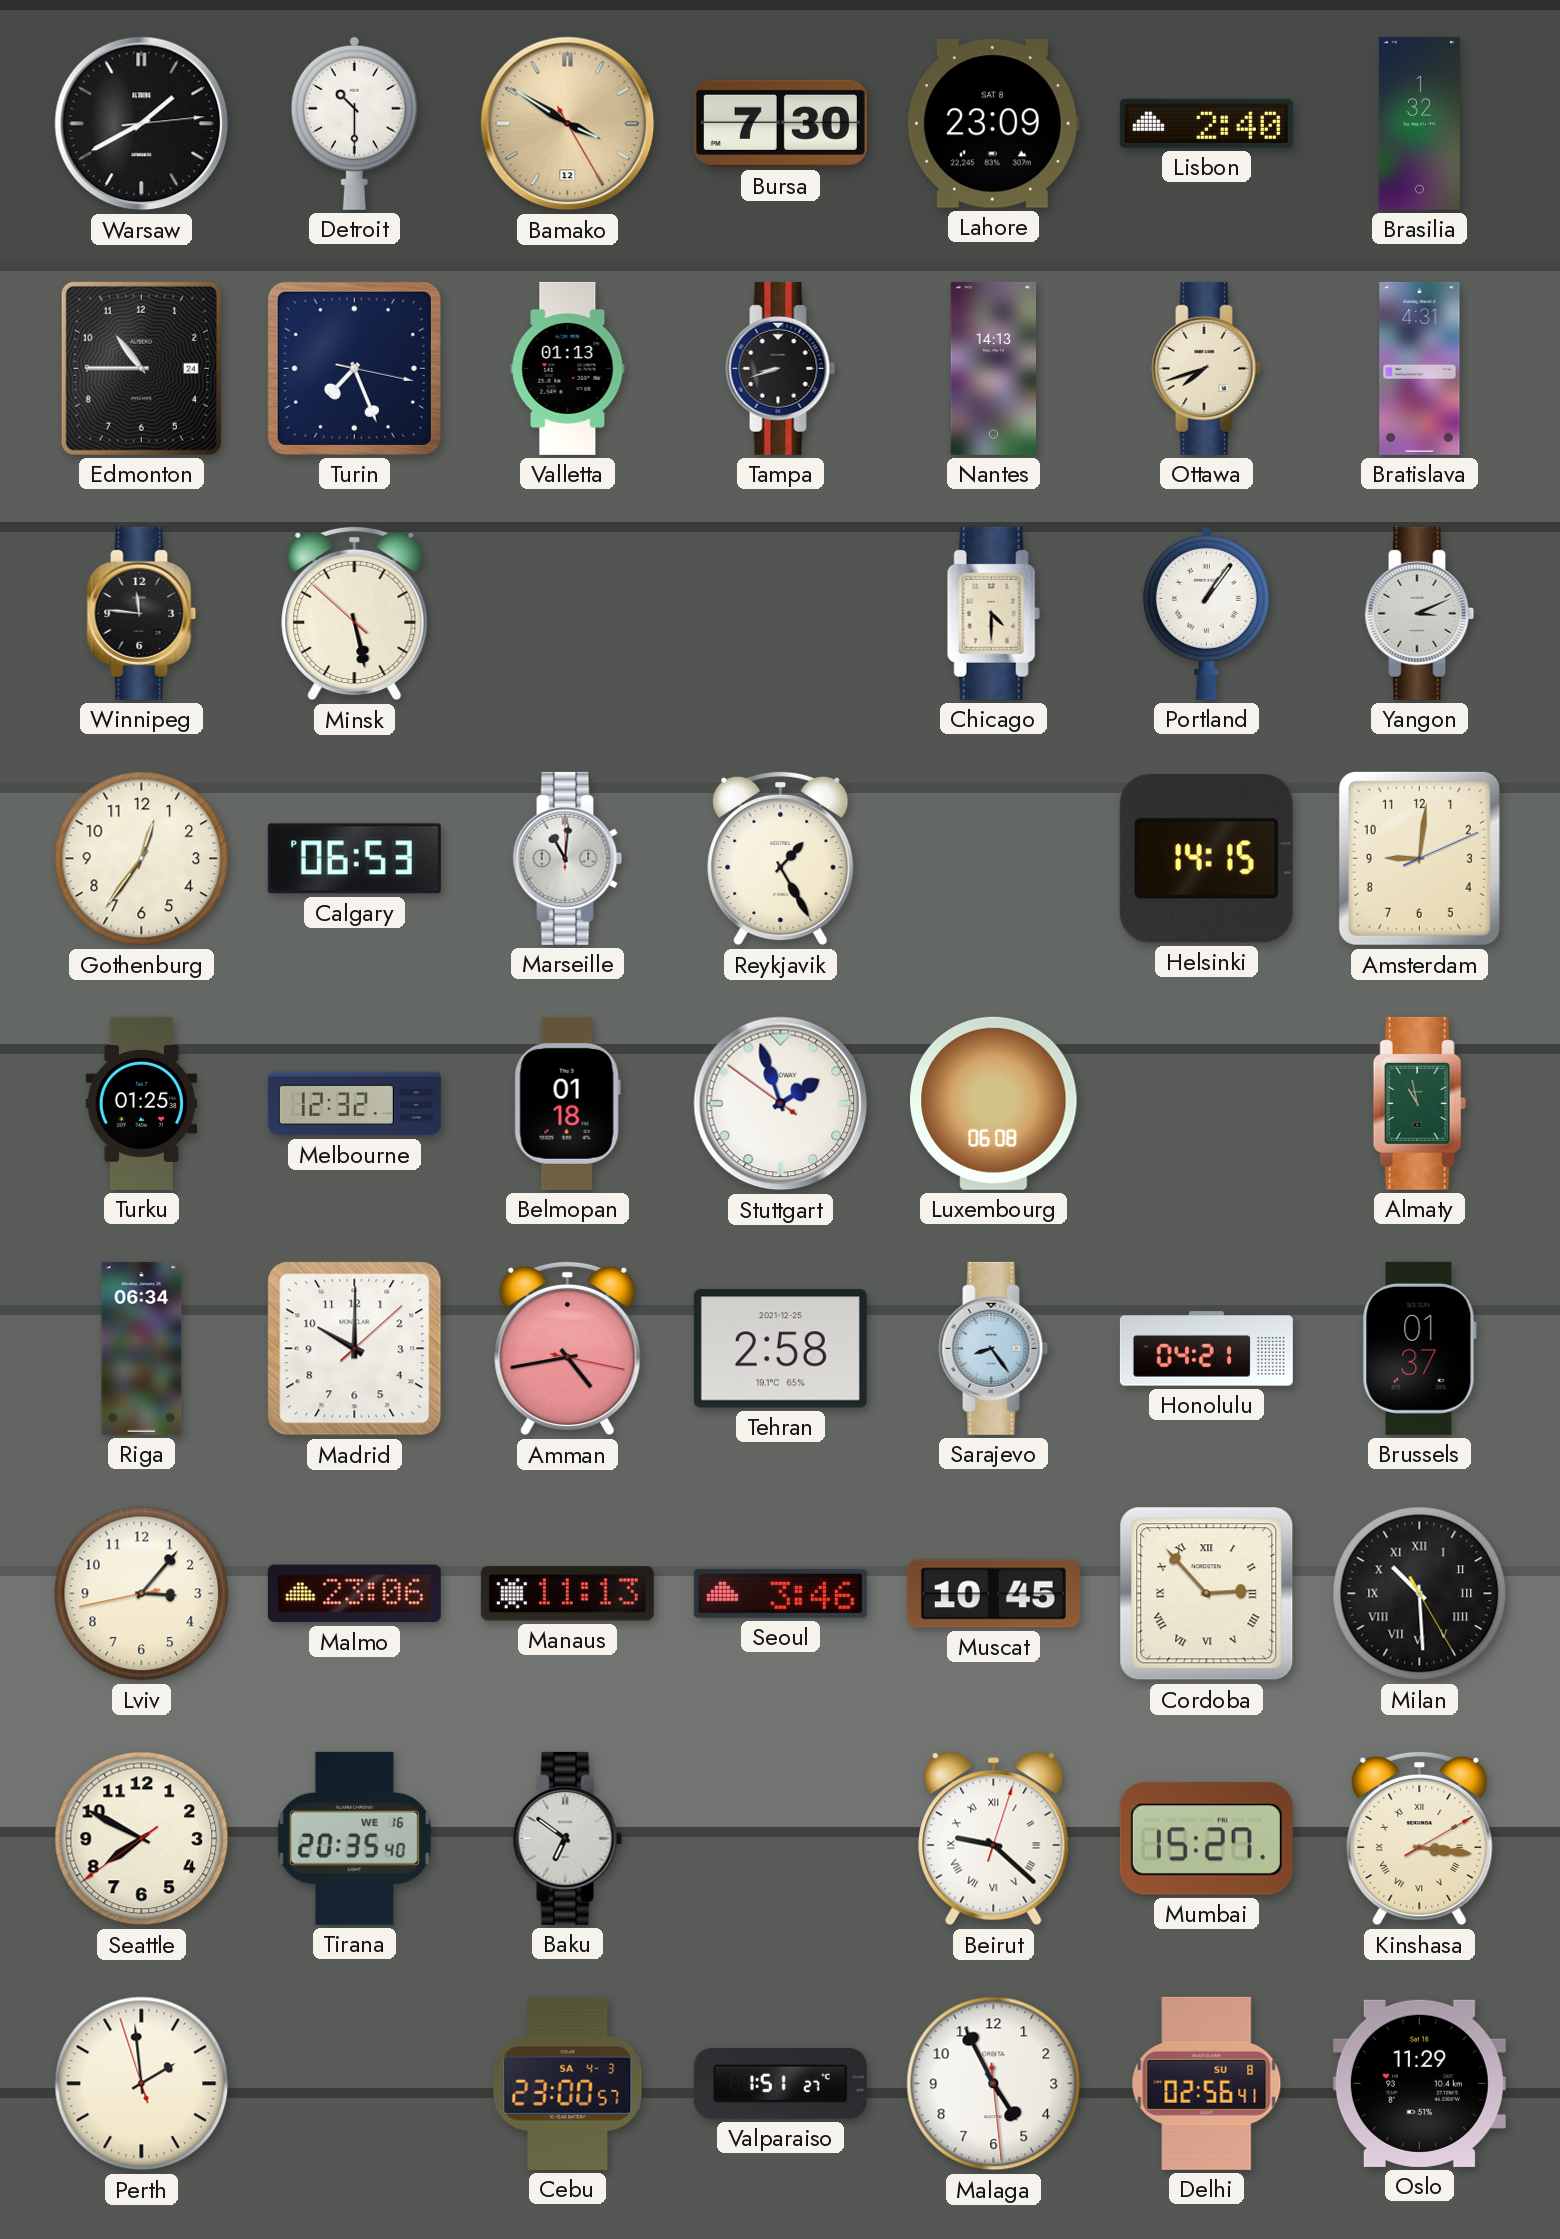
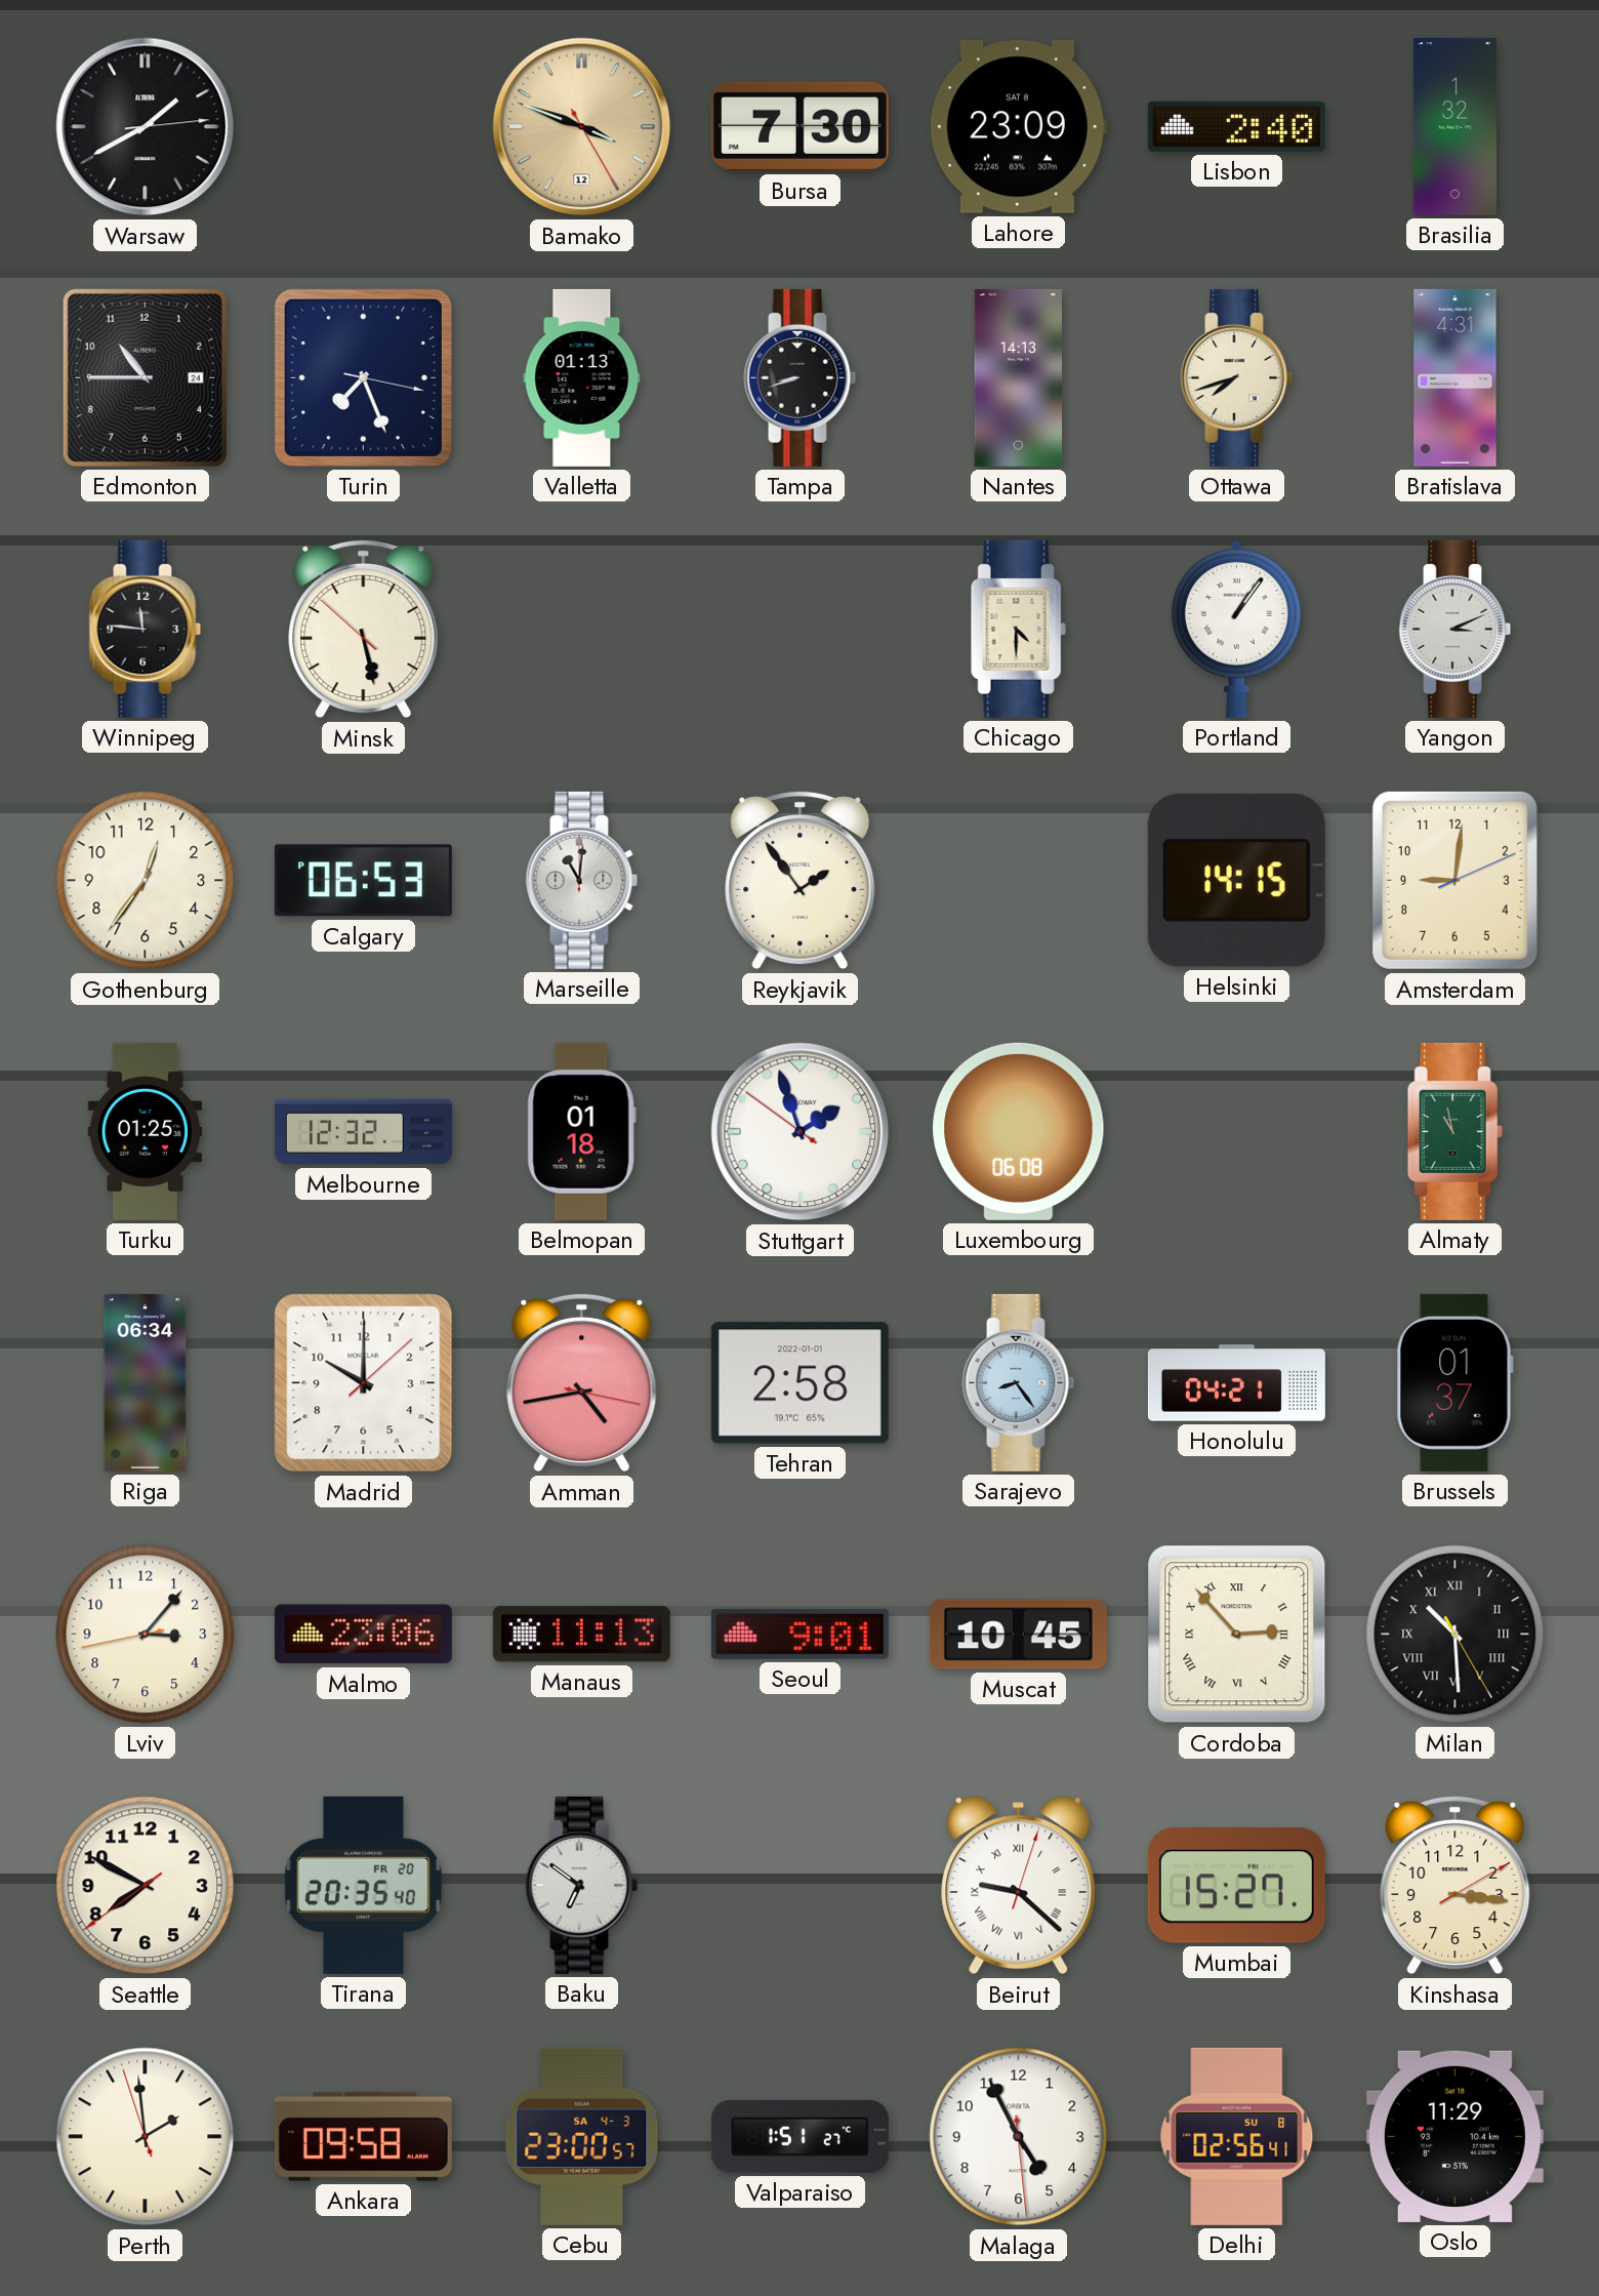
Detroit: 10:30 -> none (354, 123)
Bamako: 3:50 -> 3:48 (582, 127)
Reykjavik: 1:25 -> 1:54 (801, 880)
Tehran date: 2021-12-25 -> 2022-01-01 (799, 1383)
Seoul: 3:46 -> 9:01 (799, 1634)
Tirana date: WE 16 -> FR 20 (363, 1885)
Kinshasa numerals: Roman -> Arabic (1455, 1885)
Ankara: none -> 09:58 (363, 2136)
